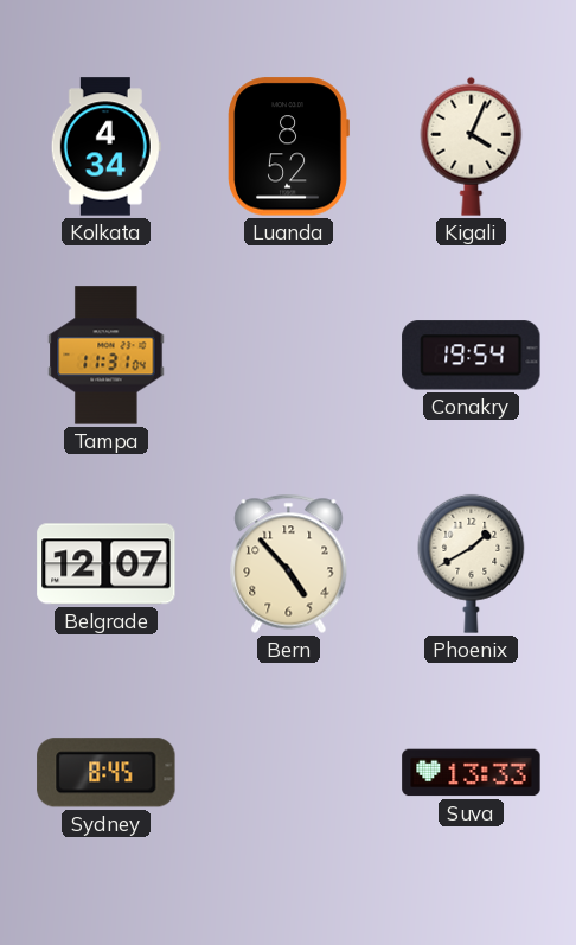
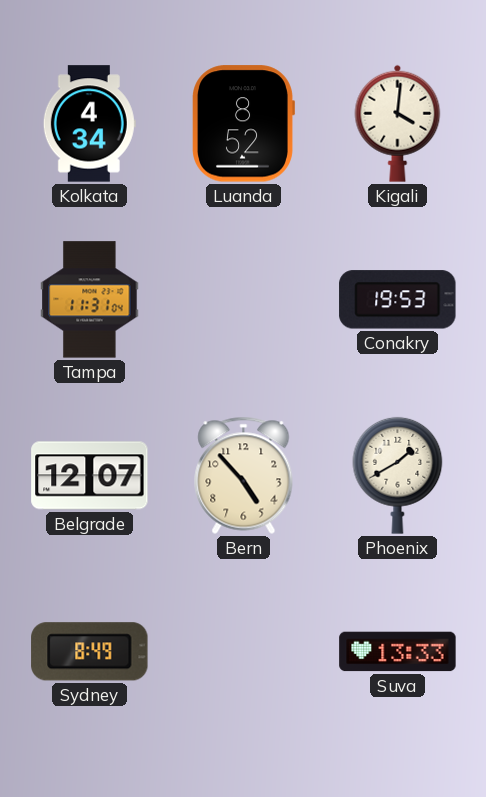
Kigali: 4:04 -> 4:01 (398, 123)
Conakry: 19:54 -> 19:53 (398, 300)
Sydney: 8:45 -> 8:49 (90, 652)
